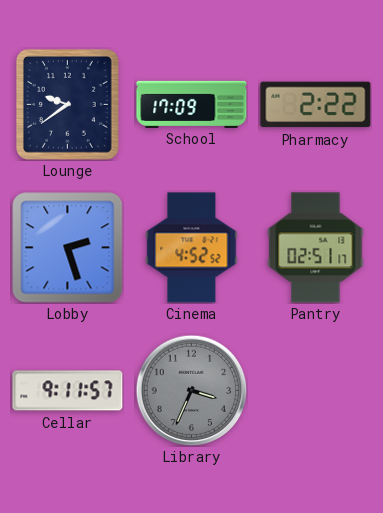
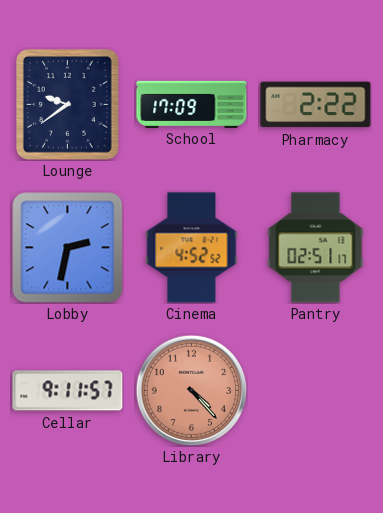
Lobby: 2:27 -> 2:32 (68, 248)
Library: 3:34 -> 4:23 (191, 390)
Library dial: grey -> salmon (191, 390)
